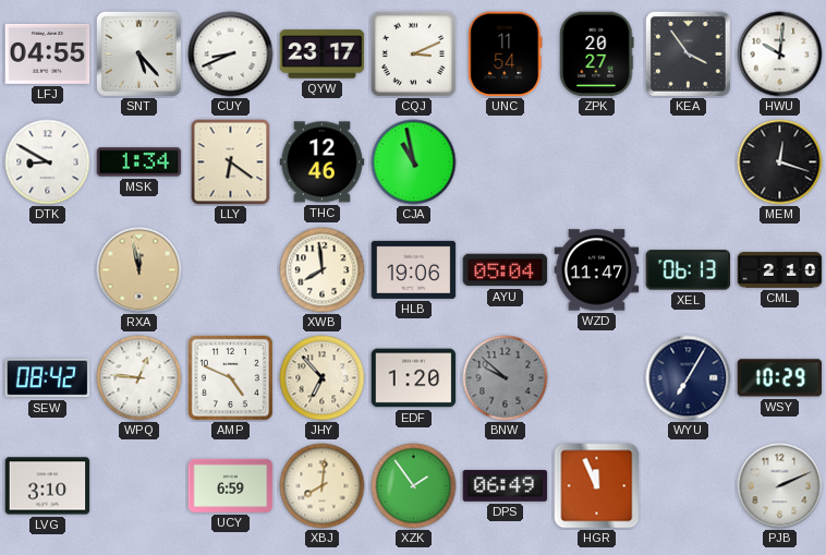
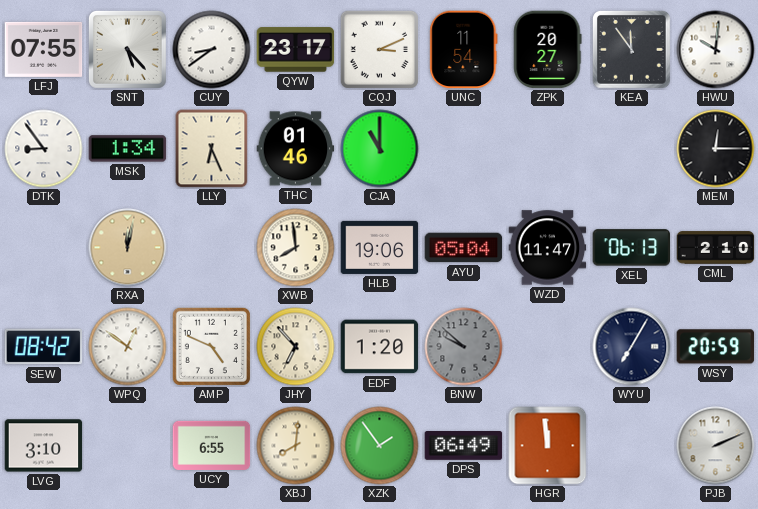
LFJ: 04:55 -> 07:55 (44, 49)
CUY: 8:41 -> 8:39 (212, 50)
KEA: 3:54 -> 11:54 (632, 50)
DTK: 8:50 -> 8:54 (44, 149)
LLY: 6:21 -> 6:26 (212, 149)
THC: 12:46 -> 01:46 (296, 149)
CJA: 10:58 -> 11:00 (380, 149)
MEM: 12:18 -> 12:15 (716, 149)
RXA: 11:58 -> 12:02 (128, 248)
WPQ: 12:46 -> 12:51 (128, 347)
WSY: 10:29 -> 20:59 (716, 347)
UCY: 6:59 -> 6:55 (212, 445)
HGR: 11:56 -> 11:59 (548, 446)
